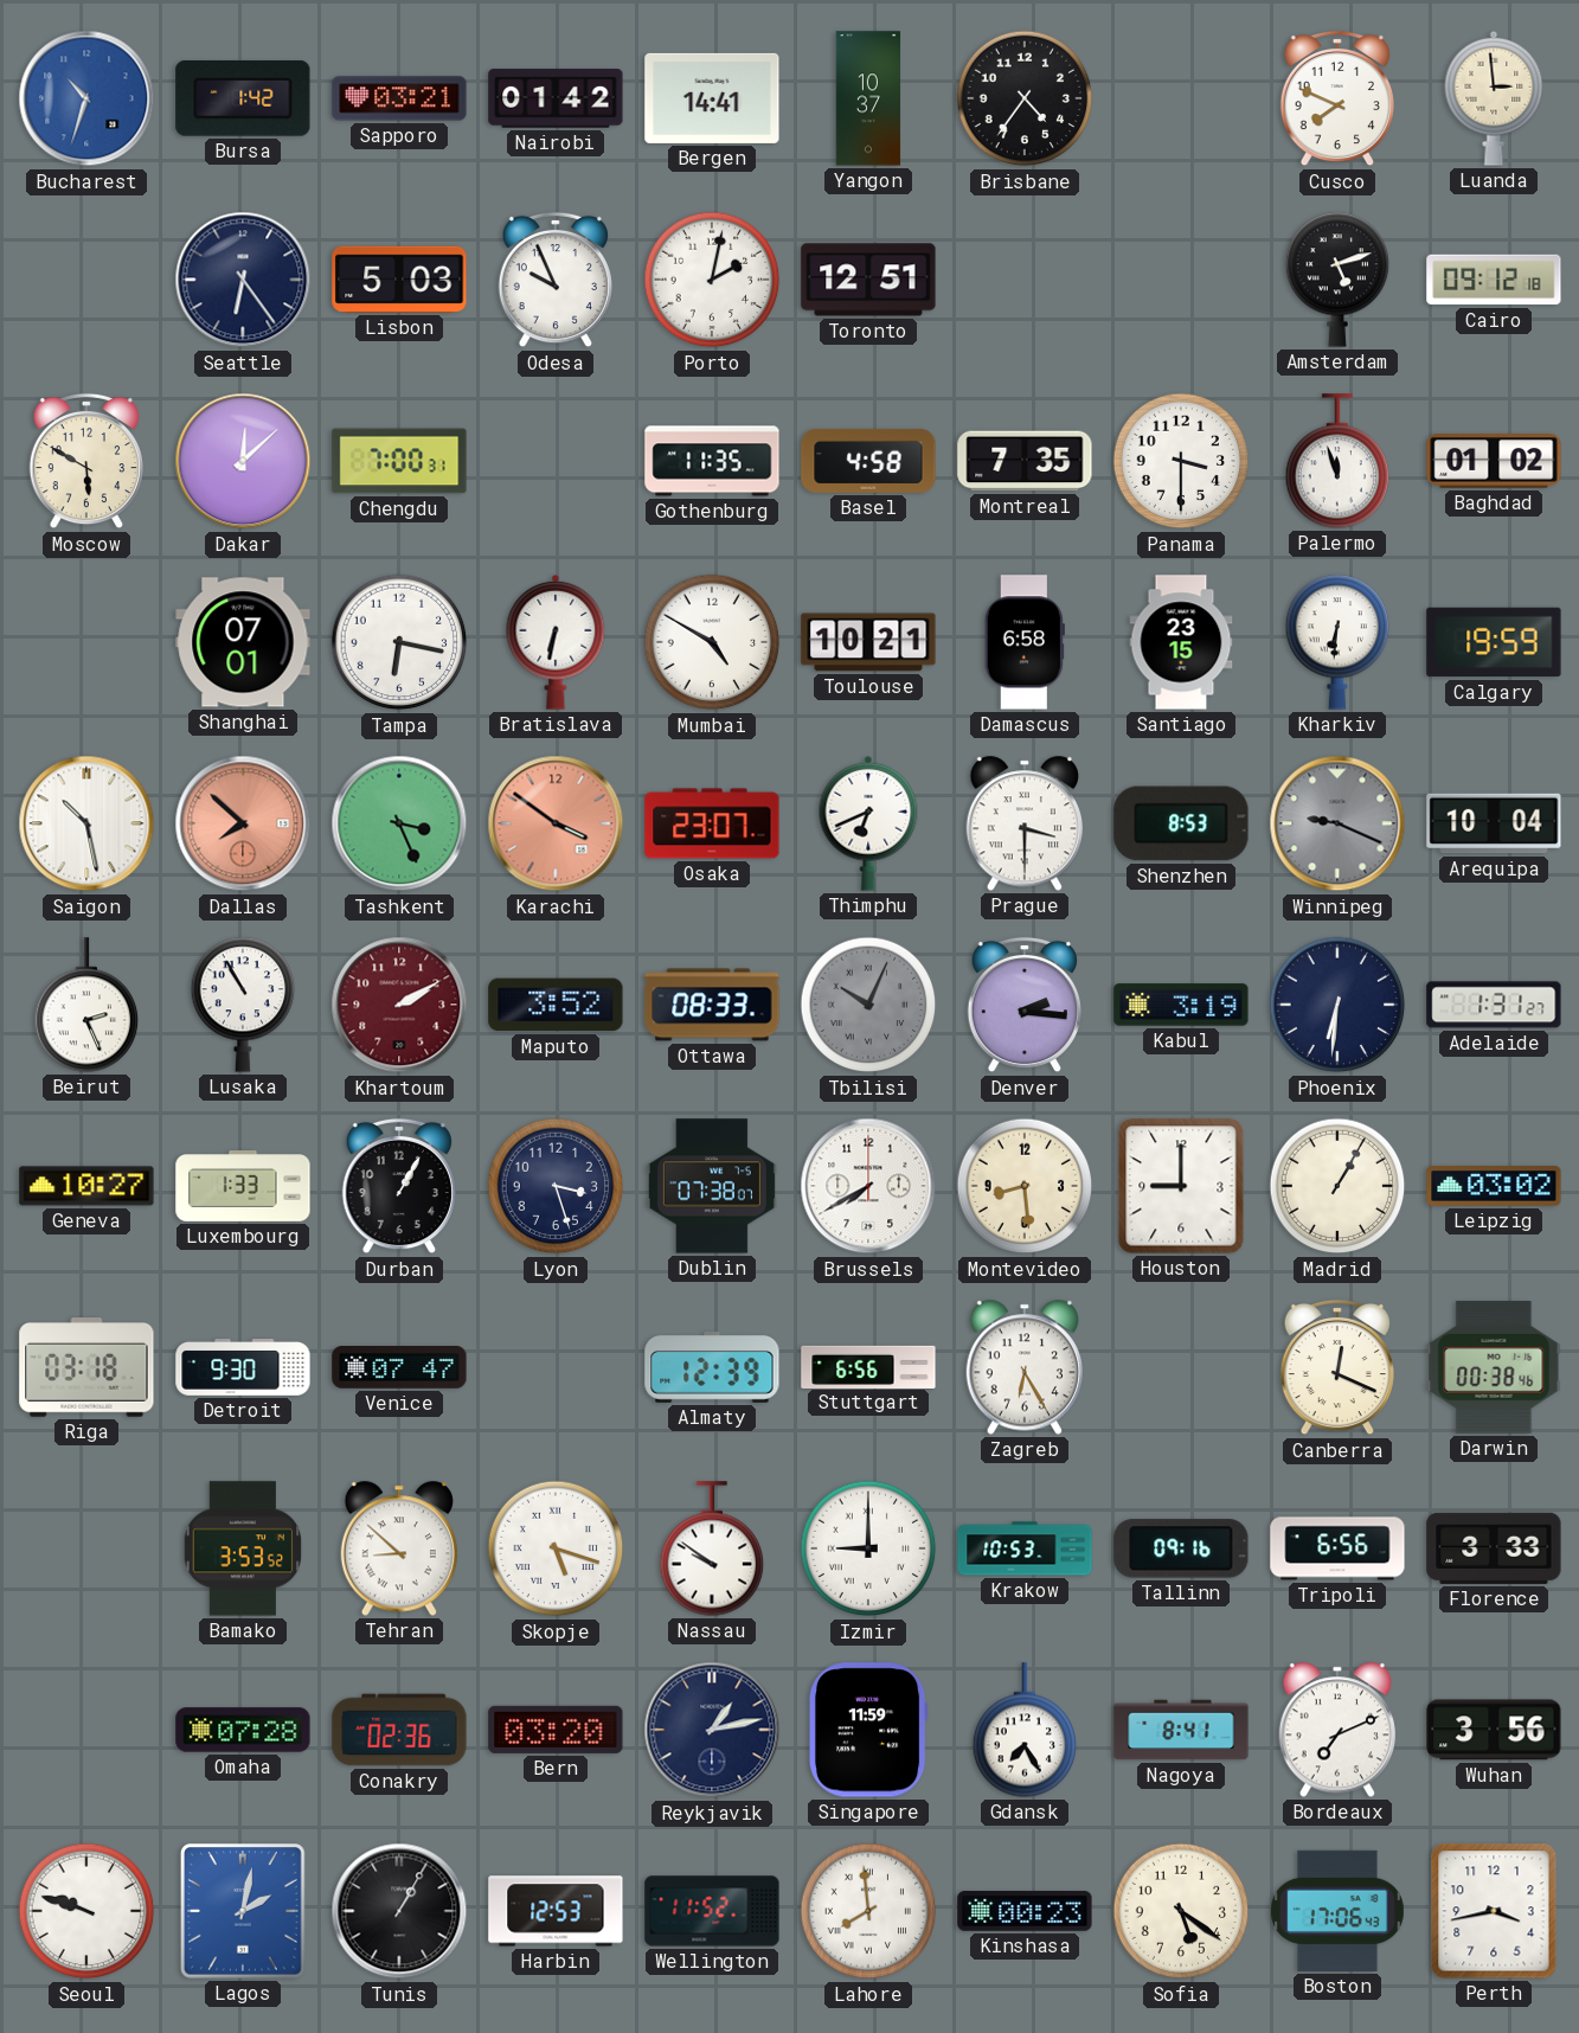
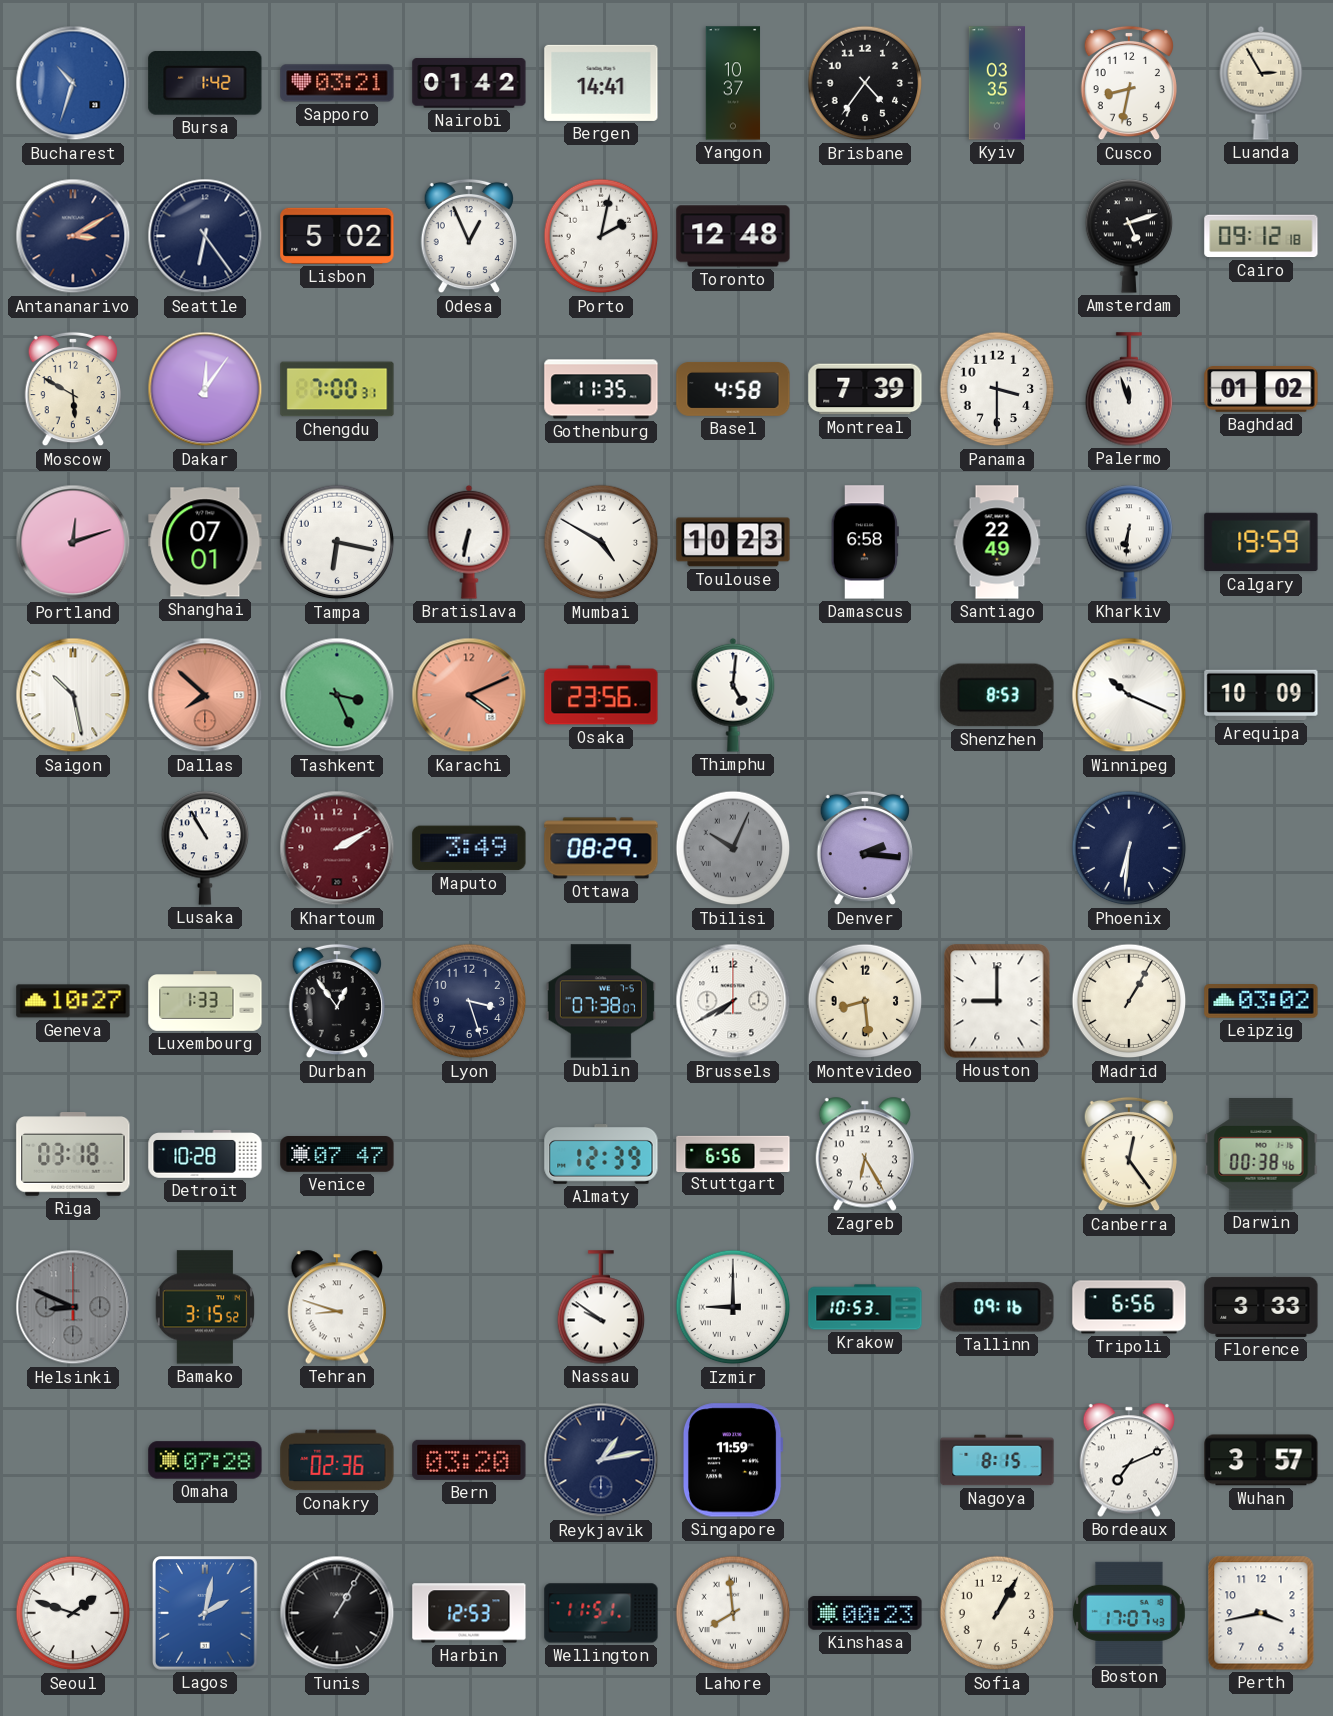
Kyiv: none -> 03:35 (997, 83)
Cusco: 7:49 -> 8:32 (1129, 83)
Luanda: 2:59 -> 2:55 (1261, 83)
Antananarivo: none -> 3:10 (73, 236)
Lisbon: 5:03 -> 5:02 (337, 236)
Odesa: 9:56 -> 12:56 (469, 236)
Toronto: 12:51 -> 12:48 (733, 236)
Dakar: 12:08 -> 12:06 (205, 389)
Montreal: 7:35 -> 7:39 (865, 389)
Portland: none -> 12:12 (73, 542)
Toulouse: 10:21 -> 10:23 (733, 542)
Santiago: 23:15 -> 22:49 (997, 542)
Karachi: 3:51 -> 4:11 (469, 695)
Osaka: 23:07 -> 23:56 (601, 695)
Thimphu: 6:41 -> 5:01 (733, 695)
Prague: 3:30 -> none (1023, 823)
Winnipeg: 9:19 -> 10:19 (1129, 695)
Winnipeg dial: grey -> white (1129, 695)
Arequipa: 10:04 -> 10:09 (1261, 695)
Beirut: 2:26 -> none (86, 1005)
Maputo: 3:52 -> 3:49 (469, 848)
Ottawa: 08:33 -> 08:29 (601, 848)
Kabul: 3:19 -> none (1181, 1005)
Adelaide: 1:31 -> none (1494, 1005)
Durban: 1:05 -> 12:54 (337, 1001)
Detroit: 9:30 -> 10:28 (205, 1155)
Canberra: 12:19 -> 12:24 (1129, 1154)
Helsinki: none -> 8:49 (73, 1307)
Bamako: 3:53 -> 3:15 (204, 1307)
Tehran: 8:52 -> 8:48 (336, 1307)
Skopje: 5:18 -> none (556, 1548)
Gdansk: 7:25 -> none (1025, 1730)
Nagoya: 8:41 -> 8:15 (997, 1460)
Wuhan: 3:56 -> 3:57 (1261, 1460)
Seoul: 9:48 -> 1:48 (73, 1613)
Wellington: 11:52 -> 11:51 (601, 1613)
Sofia: 5:21 -> 1:05 (997, 1613)
Boston: 17:06 -> 17:07 (1129, 1613)
